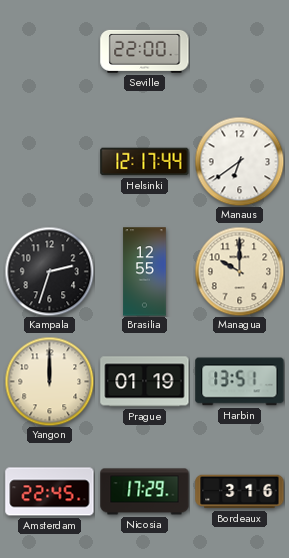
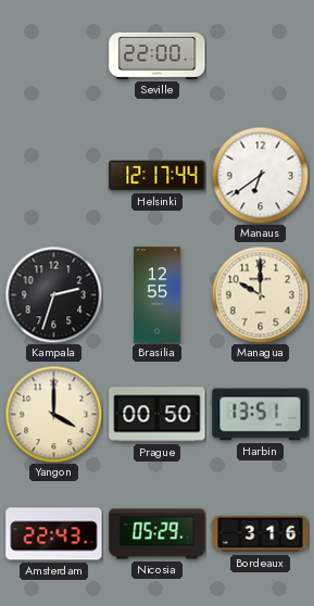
Yangon: 12:00 -> 4:00 (53, 414)
Prague: 01:19 -> 00:50 (158, 415)
Amsterdam: 22:45 -> 22:43 (54, 534)
Nicosia: 17:29 -> 05:29 (158, 534)
